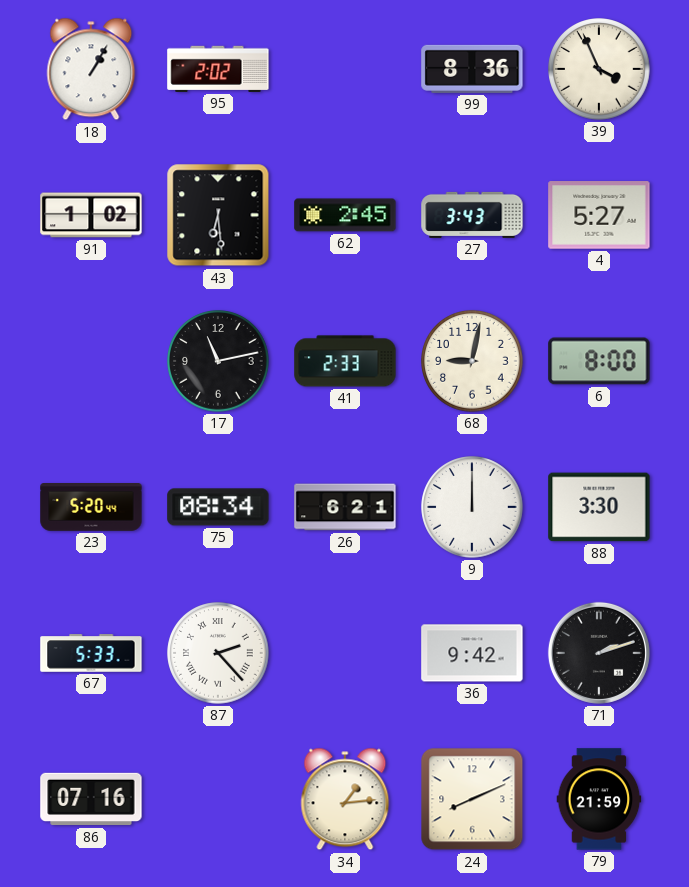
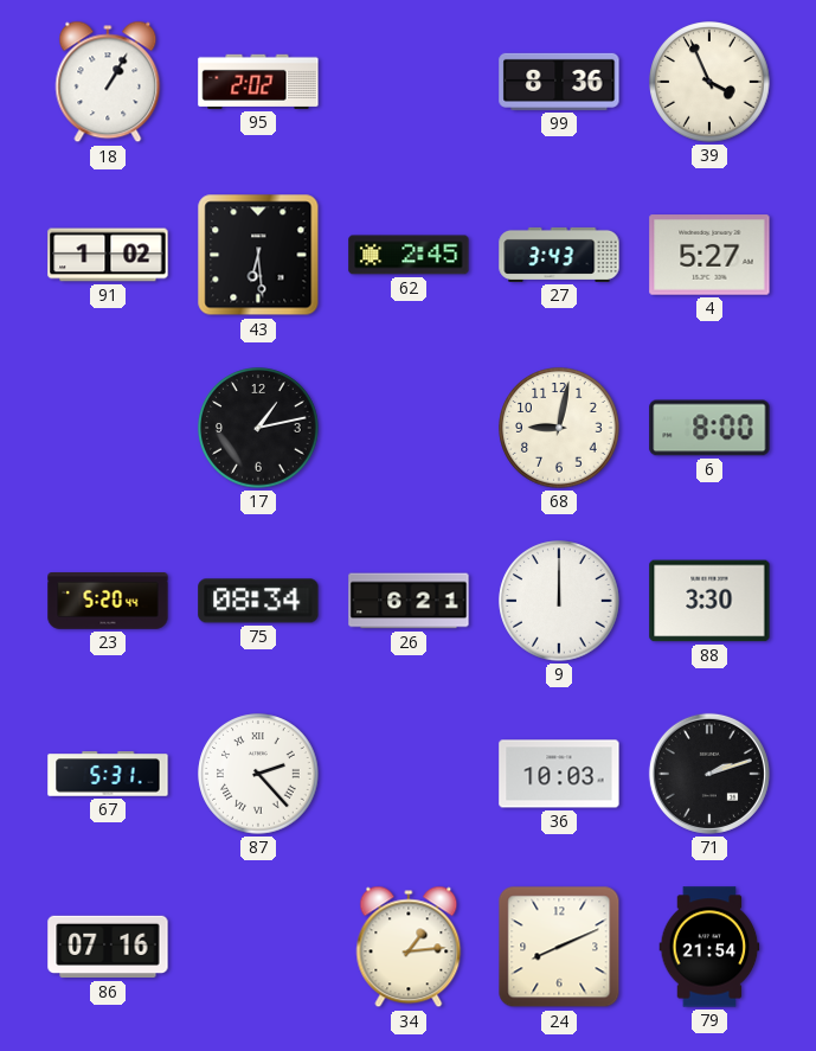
17: 11:13 -> 1:13 (258, 428)
41: 2:33 -> none (345, 361)
67: 5:33 -> 5:31 (108, 774)
36: 9:42 -> 10:03 (559, 774)
79: 21:59 -> 21:54 (709, 947)
